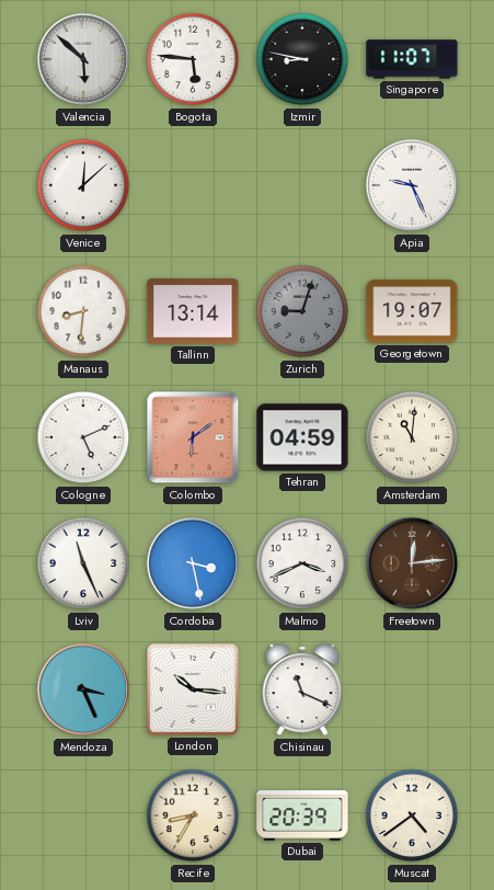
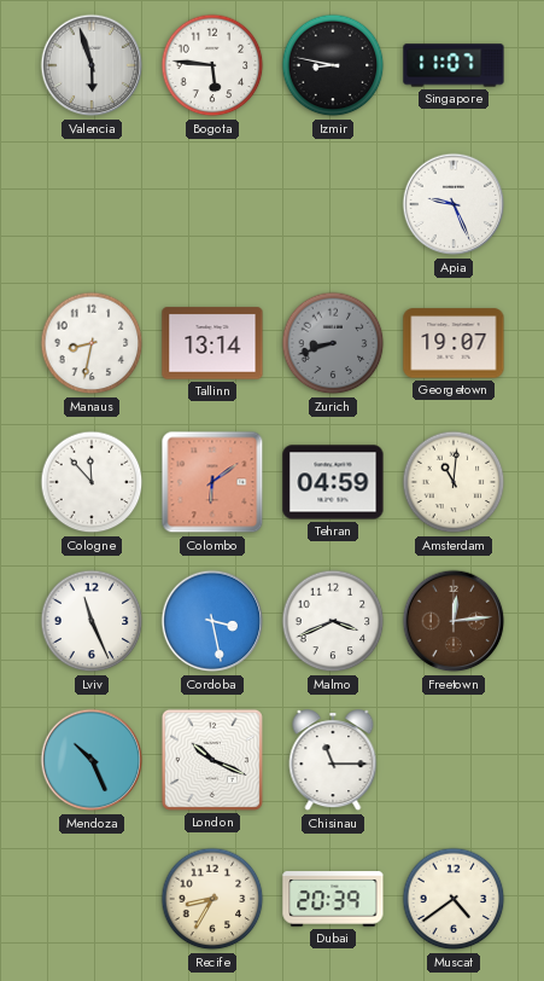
Valencia: 5:52 -> 5:57 (92, 65)
Venice: 12:08 -> none (83, 185)
Manaus: 8:31 -> 8:32 (92, 343)
Zurich: 9:03 -> 8:42 (333, 343)
Cologne: 5:11 -> 11:53 (92, 482)
Mendoza: 3:26 -> 10:26 (92, 760)
London: 10:16 -> 10:19 (212, 760)
Chisinau: 11:19 -> 11:15 (333, 761)
